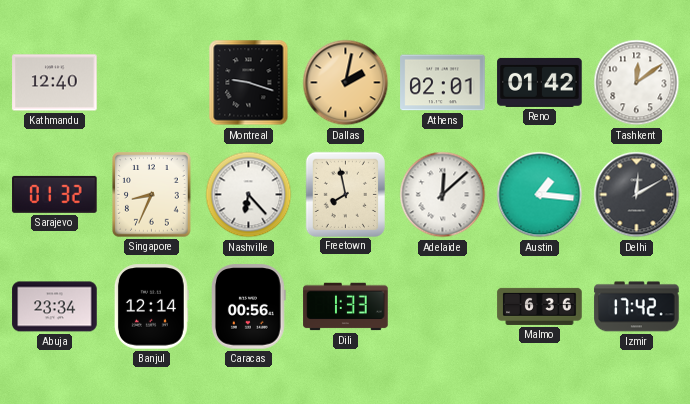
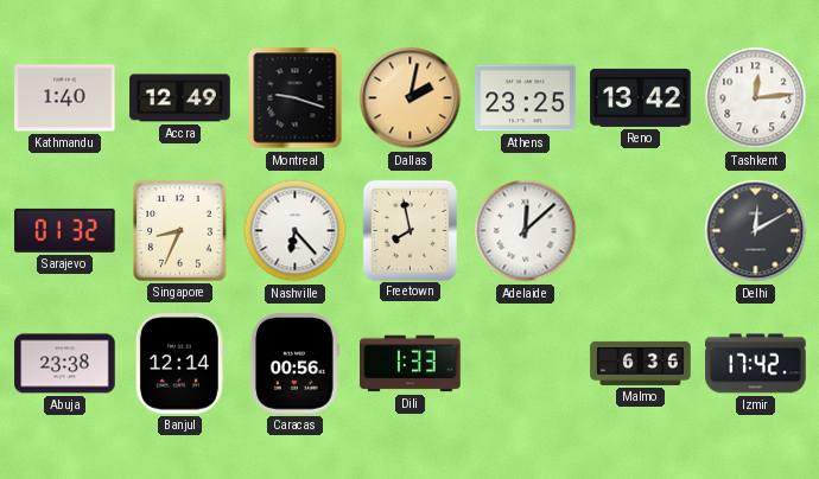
Kathmandu: 12:40 -> 1:40 (65, 98)
Accra: none -> 12:49 (180, 98)
Athens: 02:01 -> 23:25 (526, 98)
Reno: 01:42 -> 13:42 (641, 97)
Tashkent: 12:09 -> 12:14 (756, 98)
Austin: 1:16 -> none (540, 195)
Abuja: 23:34 -> 23:38 (65, 364)
